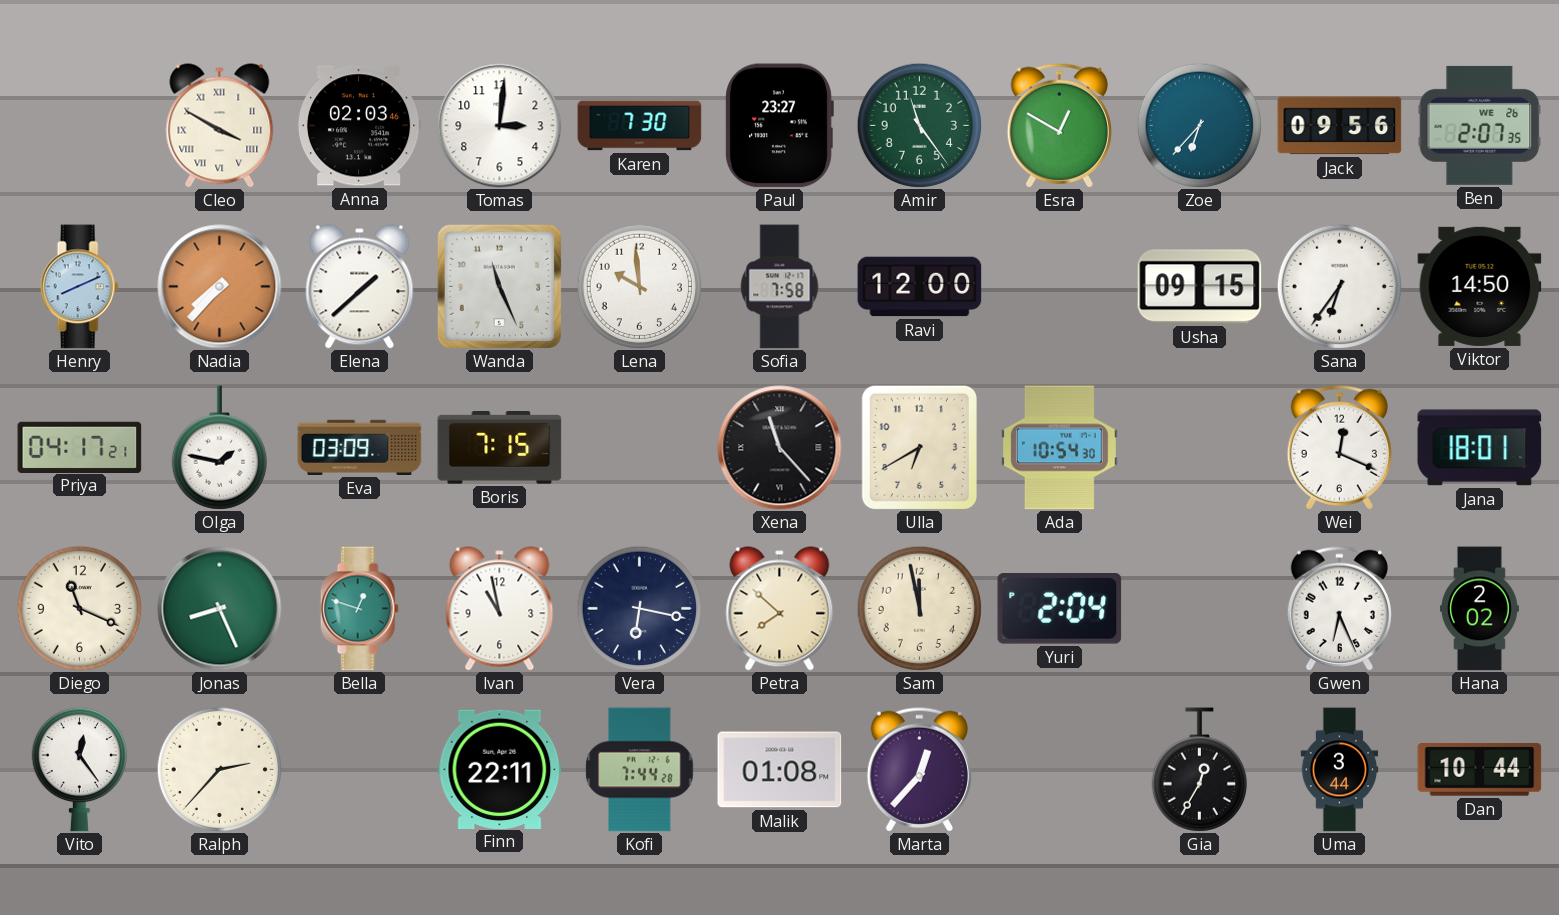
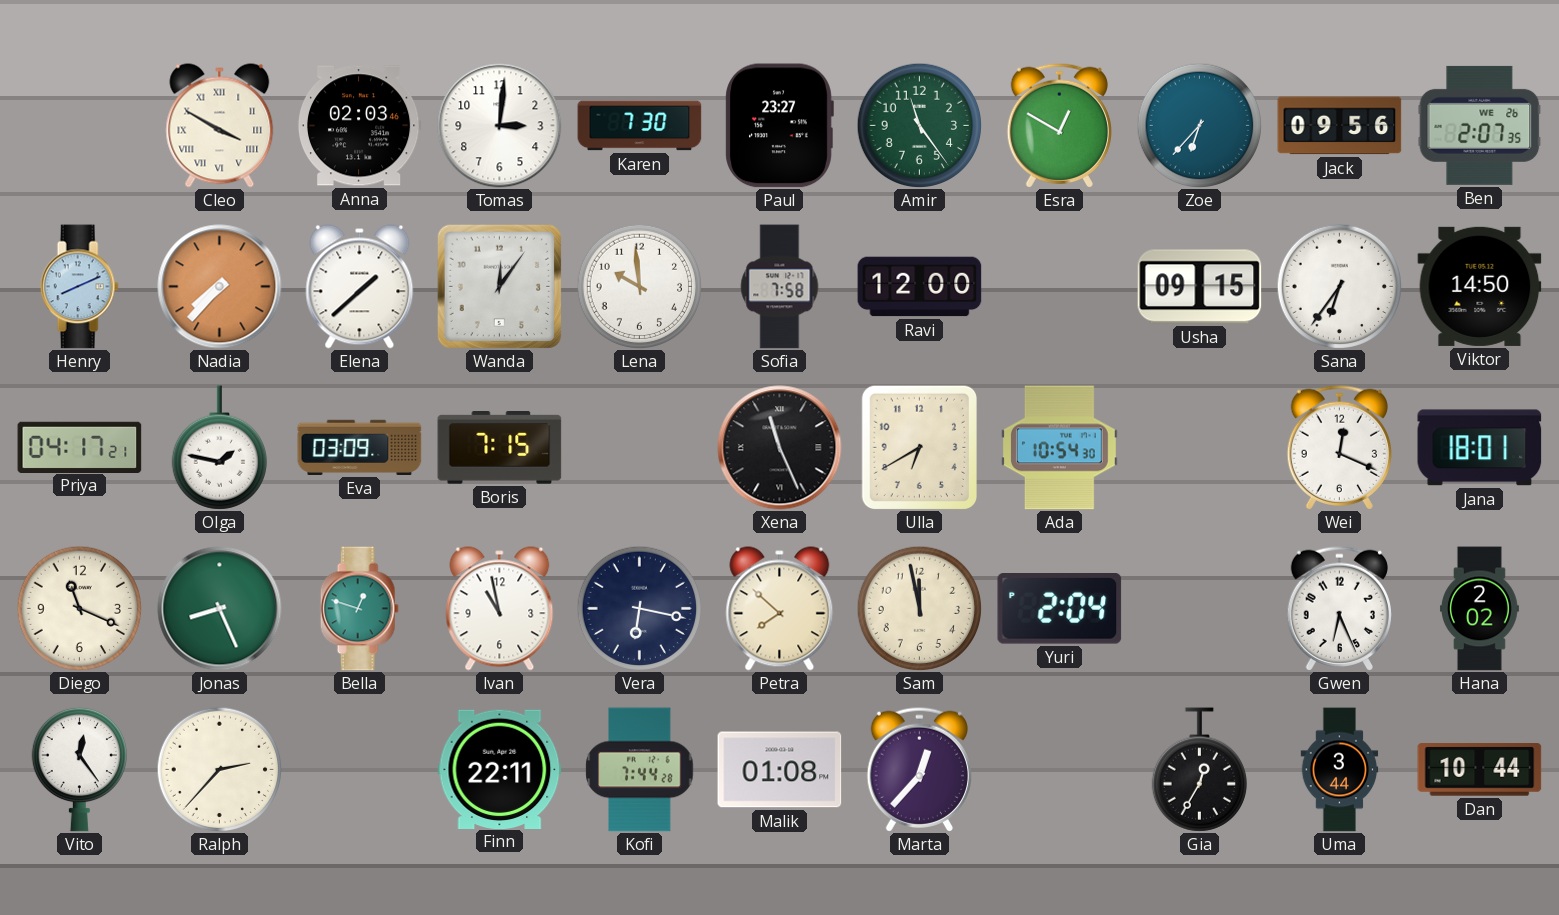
Wanda: 11:26 -> 12:06 (499, 286)
Xena: 11:23 -> 11:26 (780, 448)
